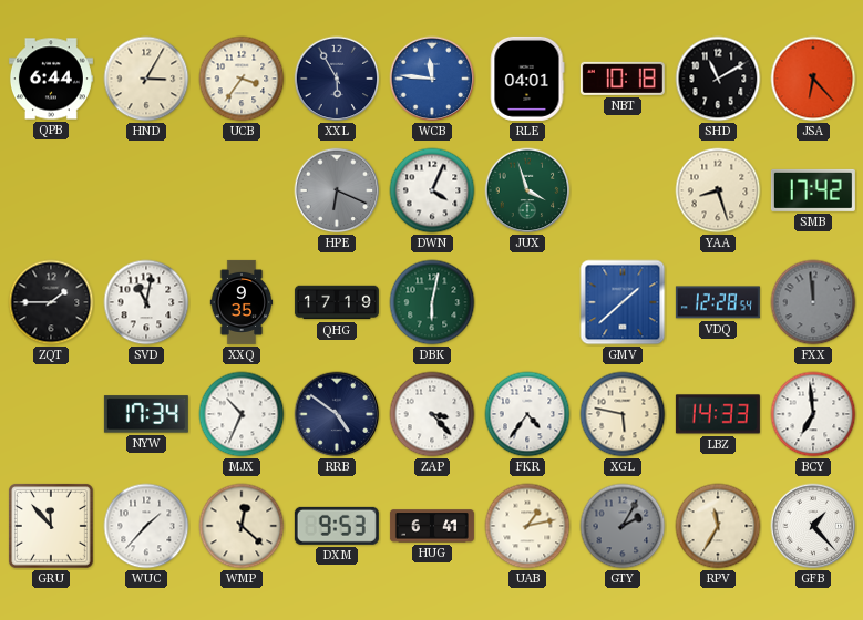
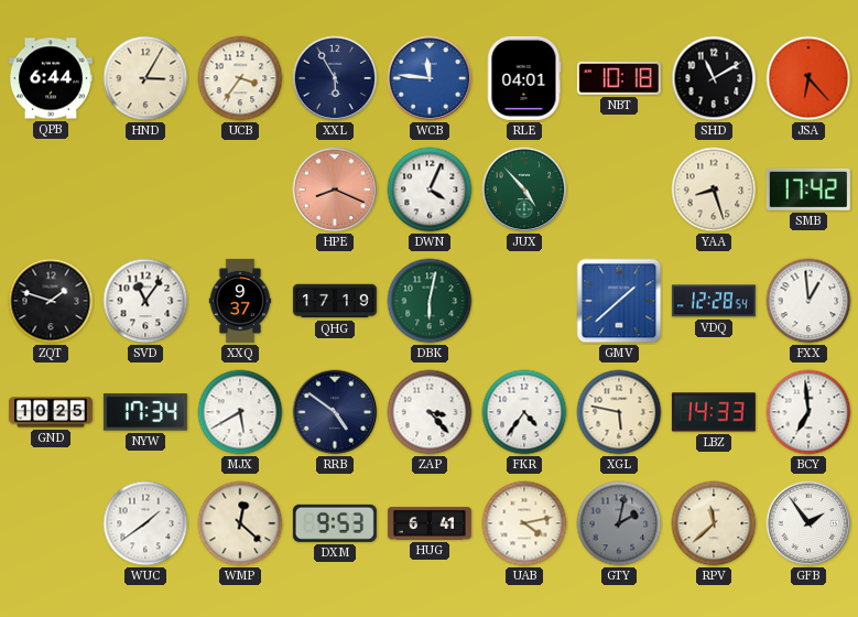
HPE: 6:19 -> 8:19 (335, 190)
HPE dial: grey -> salmon (335, 190)
JUX: 3:57 -> 4:53 (524, 190)
ZQT: 1:45 -> 1:48 (51, 301)
SVD: 11:02 -> 11:06 (145, 301)
XXQ: 9:35 -> 9:37 (240, 301)
FXX: 11:59 -> 12:59 (808, 301)
FXX dial: grey -> white (808, 301)
GND: none -> 10:25 (51, 412)
MJX: 10:34 -> 5:40 (240, 412)
GRU: 11:53 -> none (51, 526)
WUC: 1:37 -> 1:39 (145, 523)
UAB: 1:13 -> 4:13 (524, 523)
GTY: 2:05 -> 2:02 (619, 523)
RPV: 11:35 -> 11:38 (714, 523)
GFB: 1:23 -> 1:54 (808, 523)
